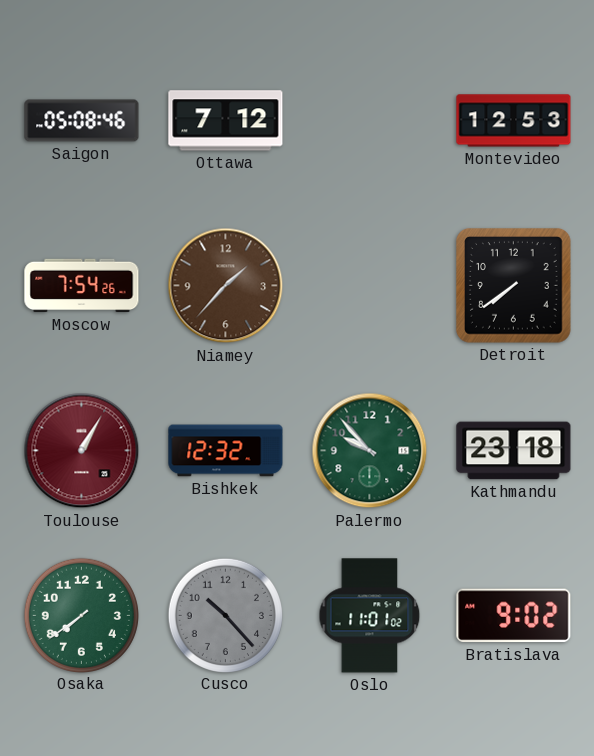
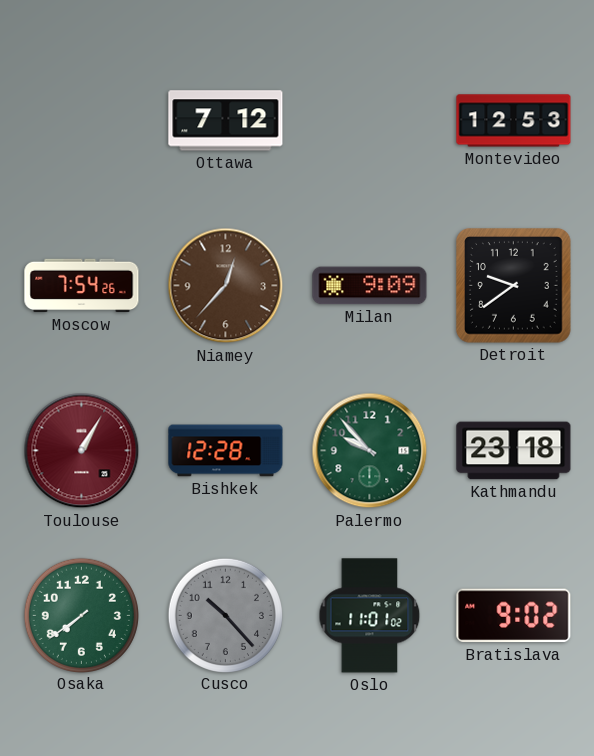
Saigon: 05:08 -> none (82, 121)
Niamey: 1:37 -> 12:37 (226, 286)
Milan: none -> 9:09 (370, 286)
Detroit: 7:39 -> 9:39 (514, 286)
Bishkek: 12:32 -> 12:28 (226, 451)
